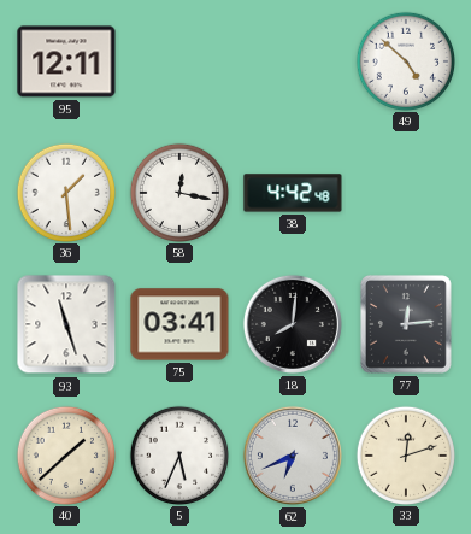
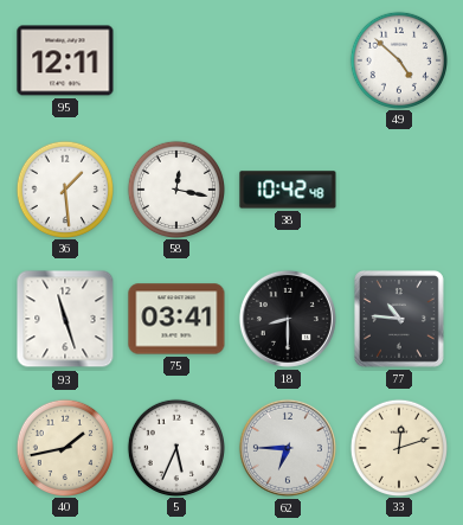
38: 4:42 -> 10:42 (288, 190)
18: 8:01 -> 8:30 (288, 319)
77: 12:14 -> 10:46 (399, 319)
40: 1:38 -> 1:43 (64, 447)
62: 6:41 -> 6:45 (288, 448)
